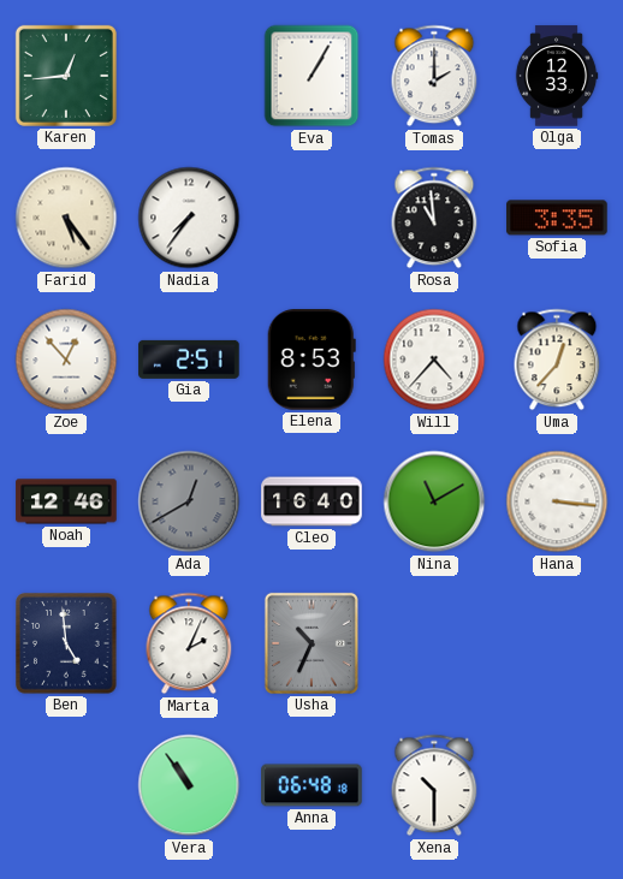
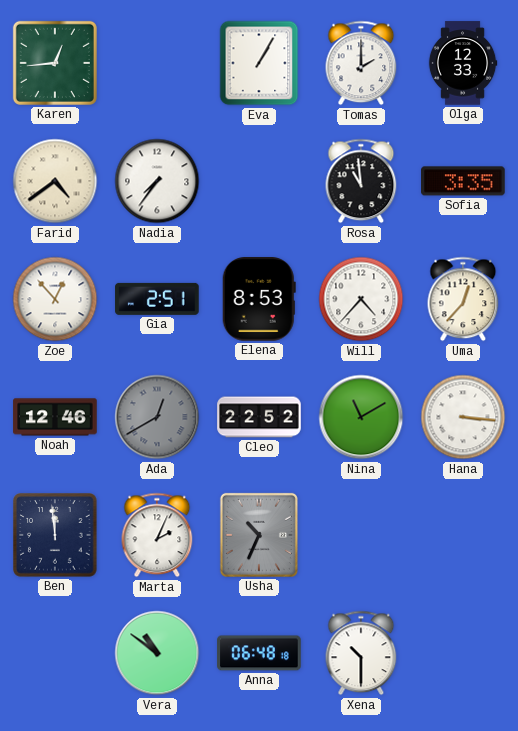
Farid: 5:24 -> 4:39 (55, 181)
Cleo: 16:40 -> 22:52 (259, 417)
Ben: 4:59 -> 11:59 (55, 535)
Vera: 10:54 -> 10:51 (157, 653)
